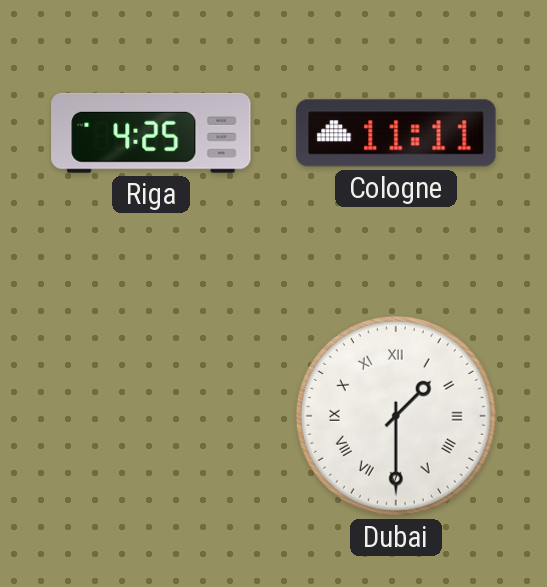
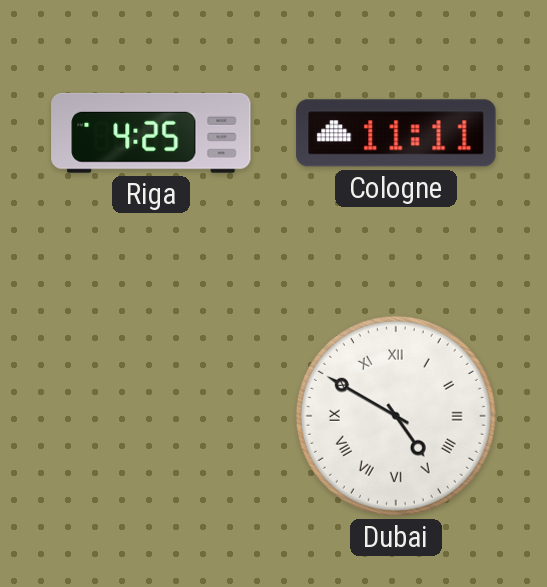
Dubai: 1:30 -> 4:50 (396, 416)
